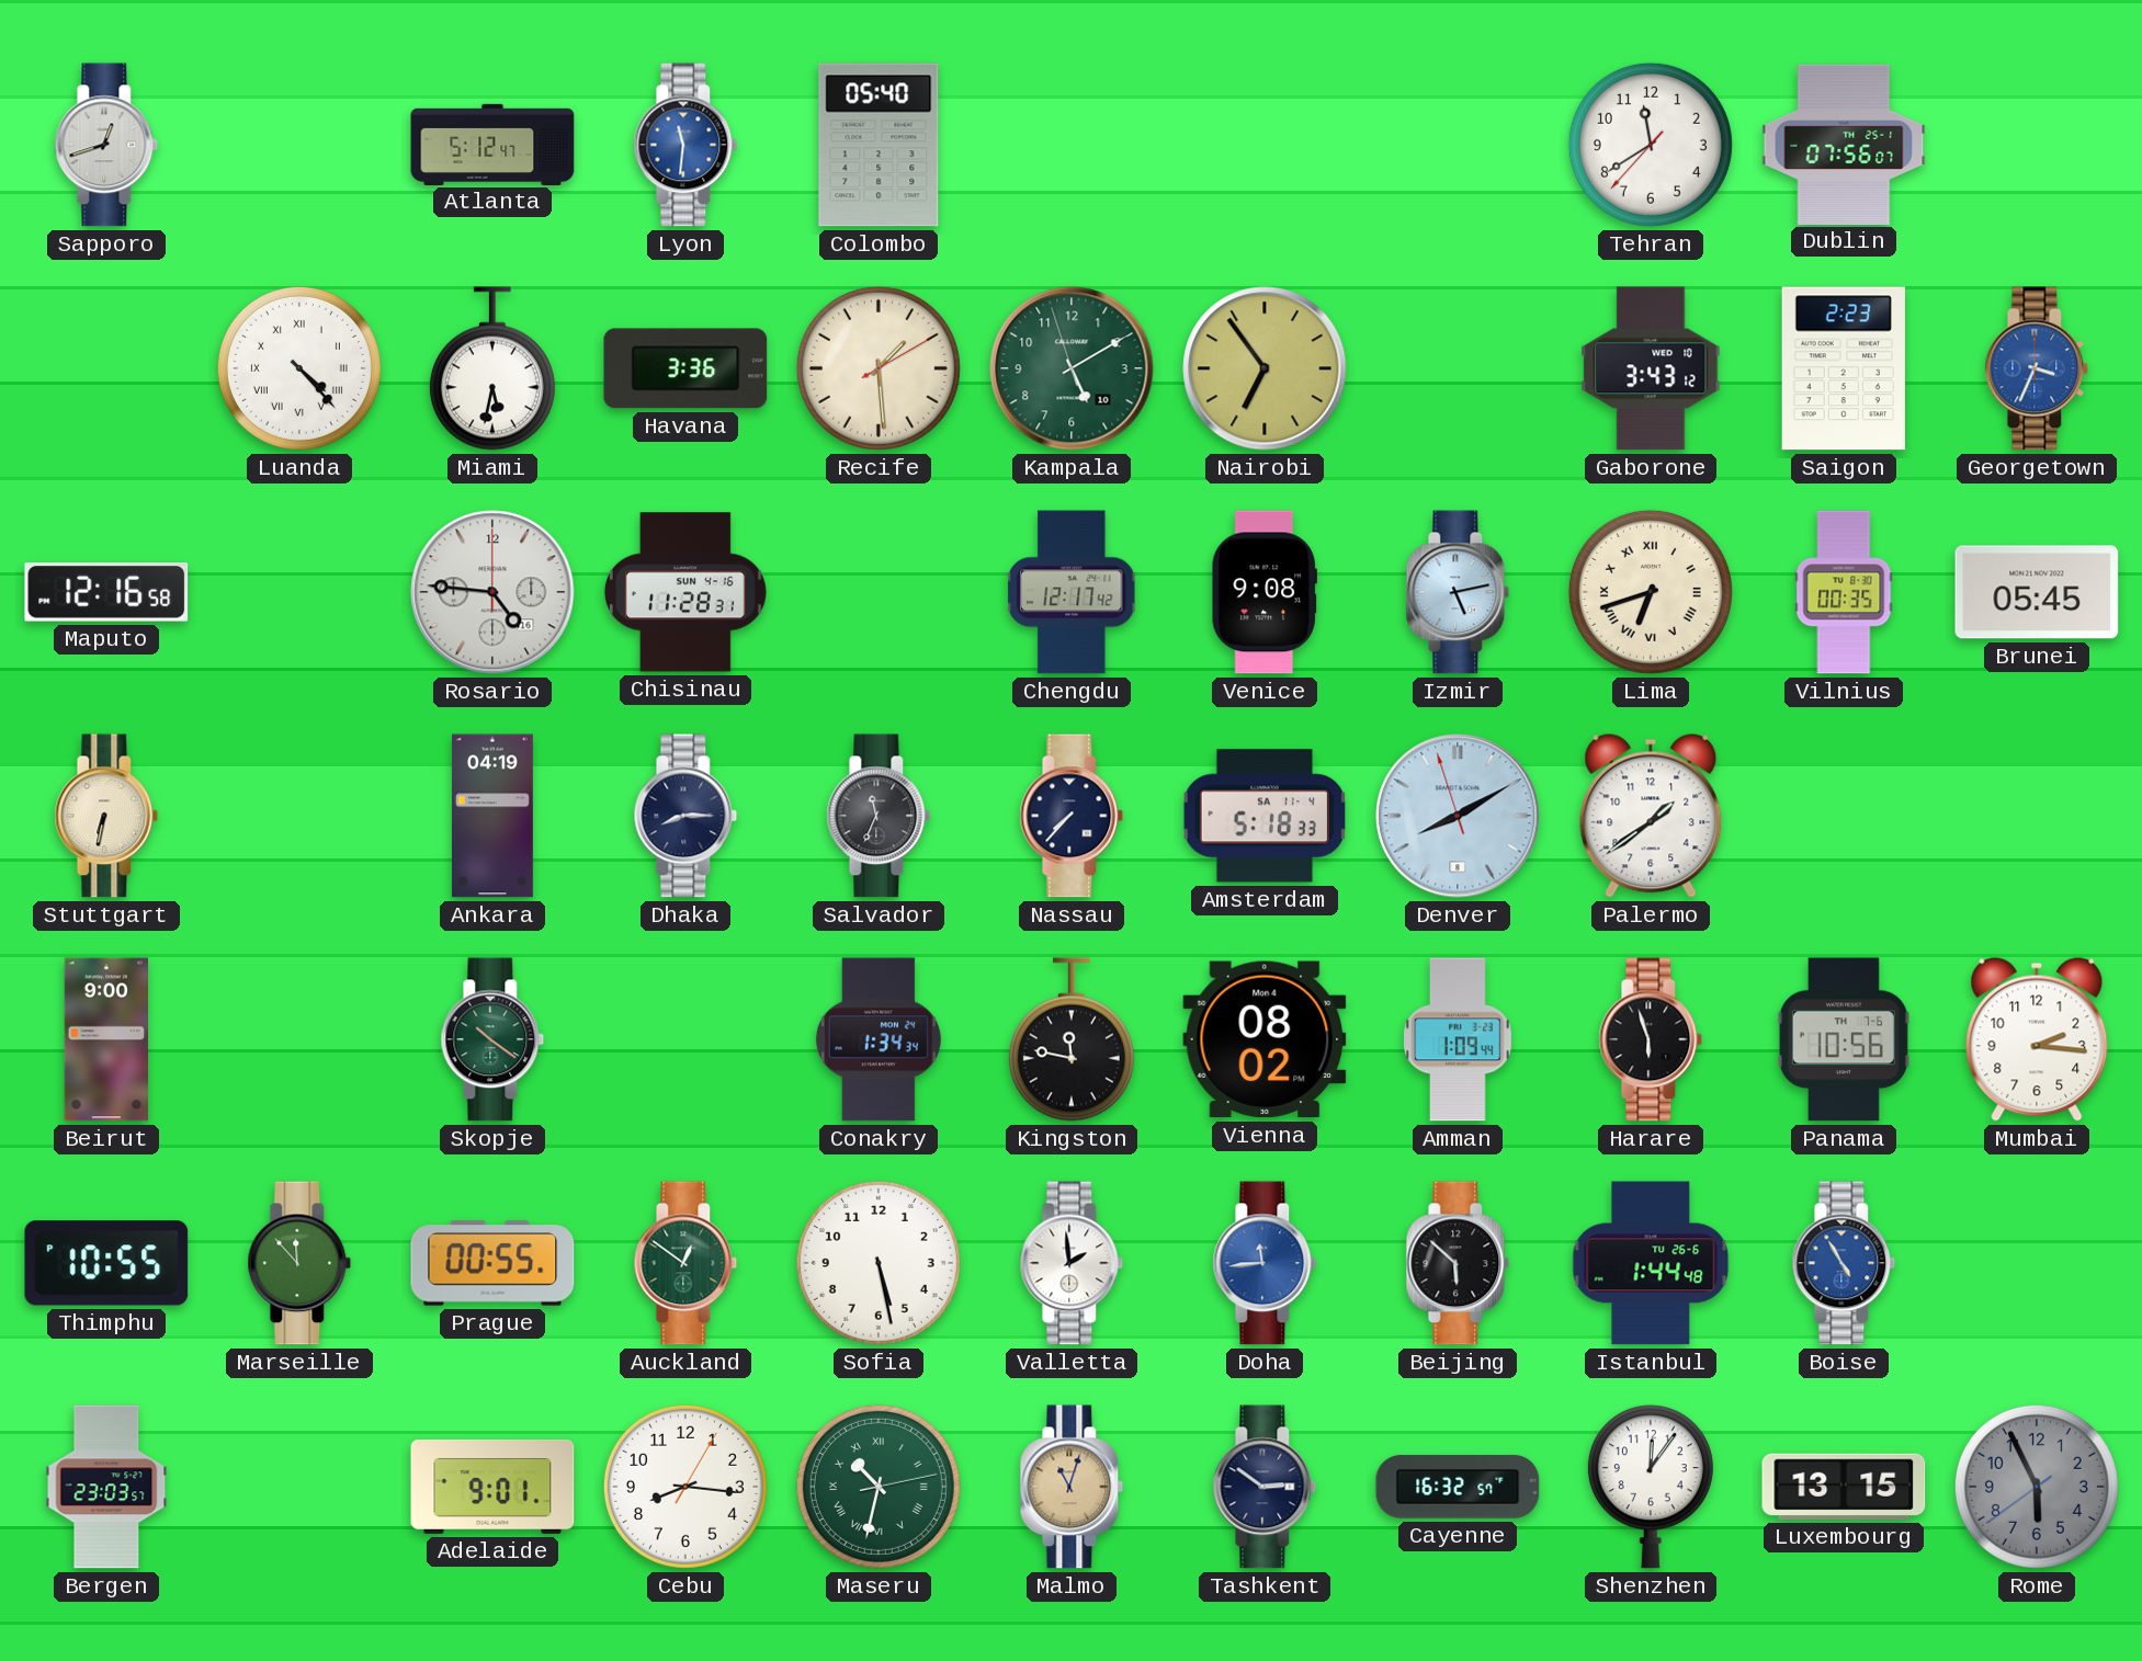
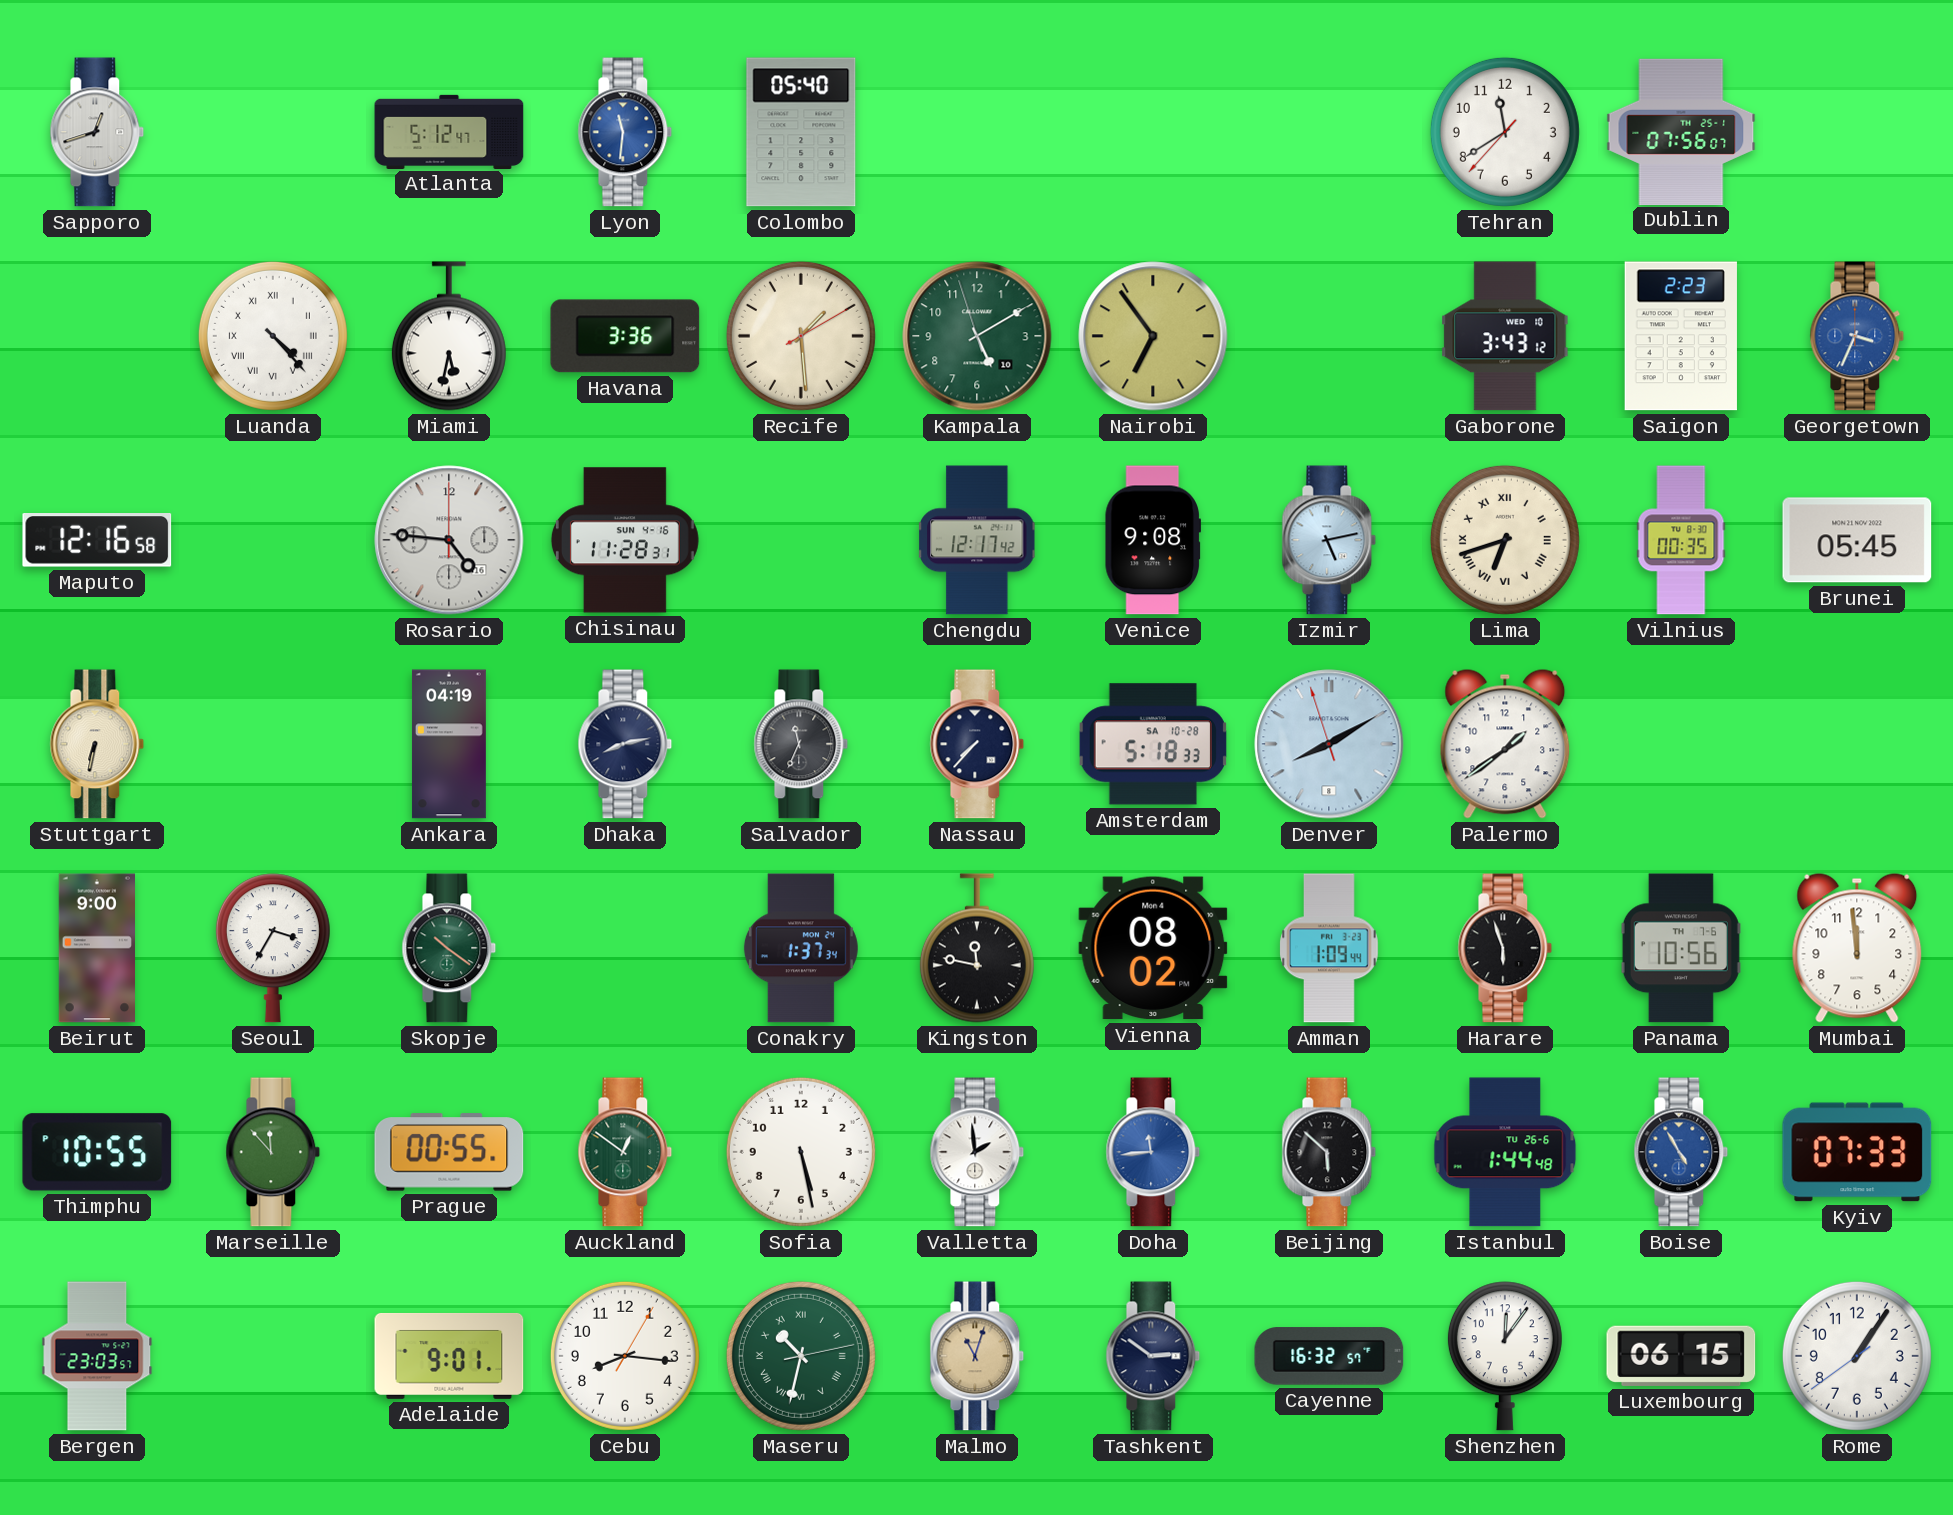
Dhaka: 8:15 -> 8:13 (625, 744)
Amsterdam date: SA 11-4 -> SA 10-28 (1153, 744)
Seoul: none -> 3:35 (273, 948)
Conakry: 1:34 -> 1:37 (801, 948)
Mumbai: 2:16 -> 11:59 (1857, 948)
Kyiv: none -> 07:33 (1857, 1152)
Luxembourg: 13:15 -> 06:15 (1681, 1356)
Rome: 5:55 -> 1:05 (1857, 1356)
Rome dial: grey -> white (1857, 1356)
